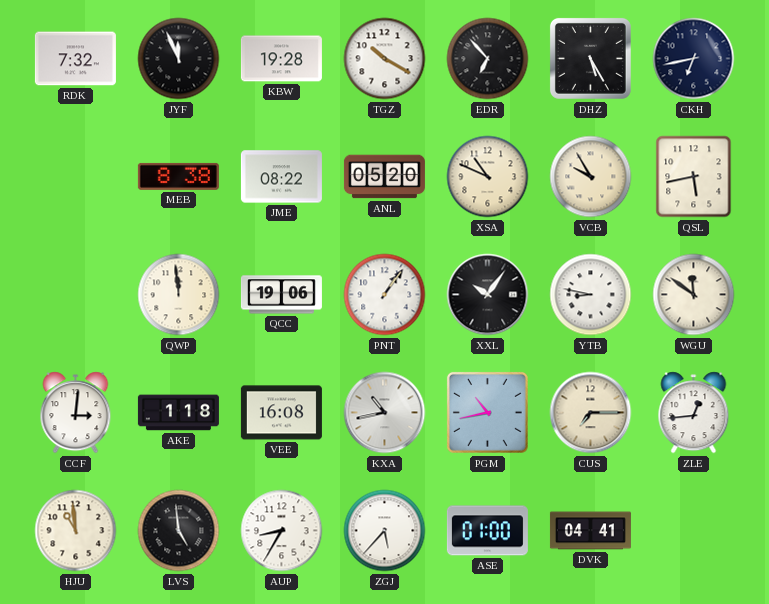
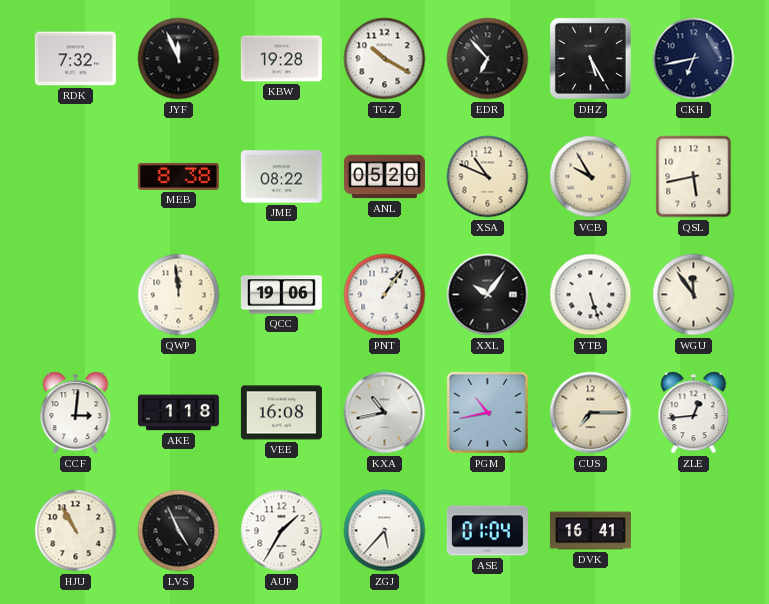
YTB: 8:47 -> 5:27 (591, 295)
WGU: 11:51 -> 11:54 (694, 295)
HJU: 10:59 -> 10:55 (76, 531)
LVS: 4:59 -> 4:56 (179, 531)
AUP: 8:35 -> 1:35 (282, 531)
ASE: 01:00 -> 01:04 (487, 531)
DVK: 04:41 -> 16:41 (590, 531)
